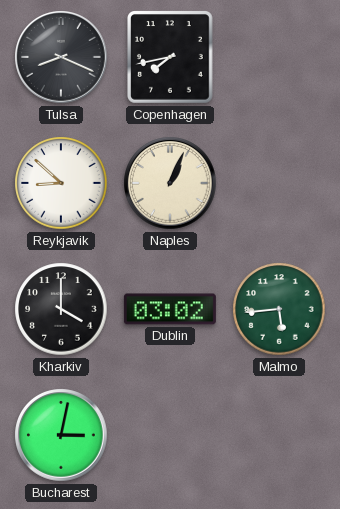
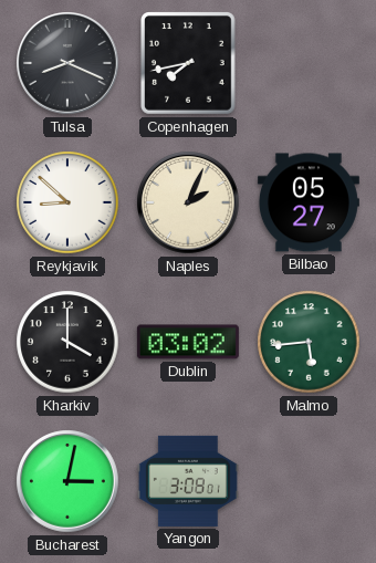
Naples: 1:04 -> 2:04 (188, 202)
Bilbao: none -> 05:27 (309, 202)
Yangon: none -> 3:08 (188, 481)
